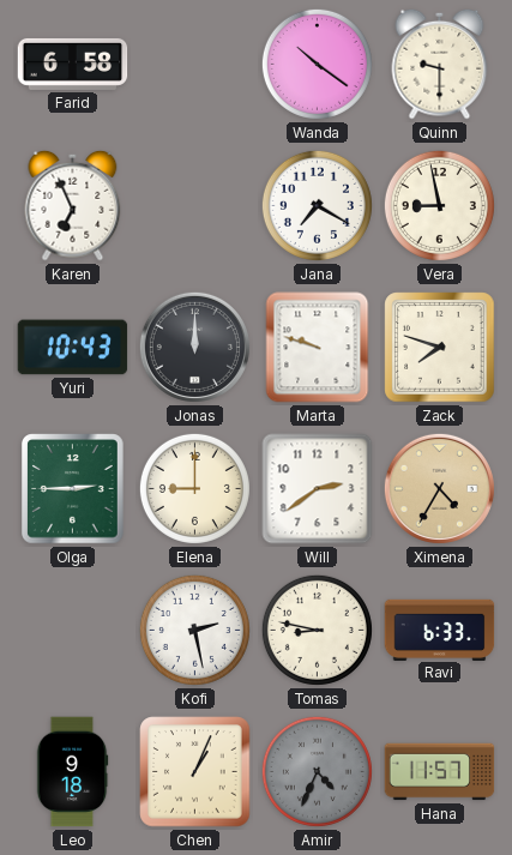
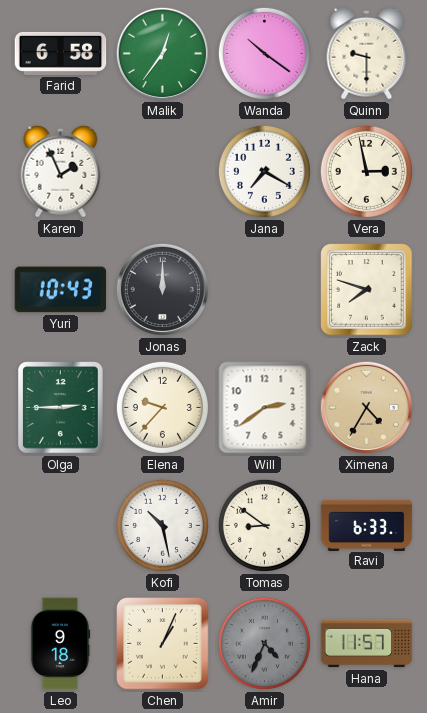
Malik: none -> 12:36 (162, 53)
Karen: 6:56 -> 1:56 (61, 171)
Vera: 8:58 -> 2:58 (366, 171)
Marta: 9:48 -> none (318, 348)
Elena: 9:00 -> 9:37 (162, 407)
Kofi: 2:28 -> 10:28 (162, 525)
Tomas: 8:47 -> 8:51 (264, 525)
